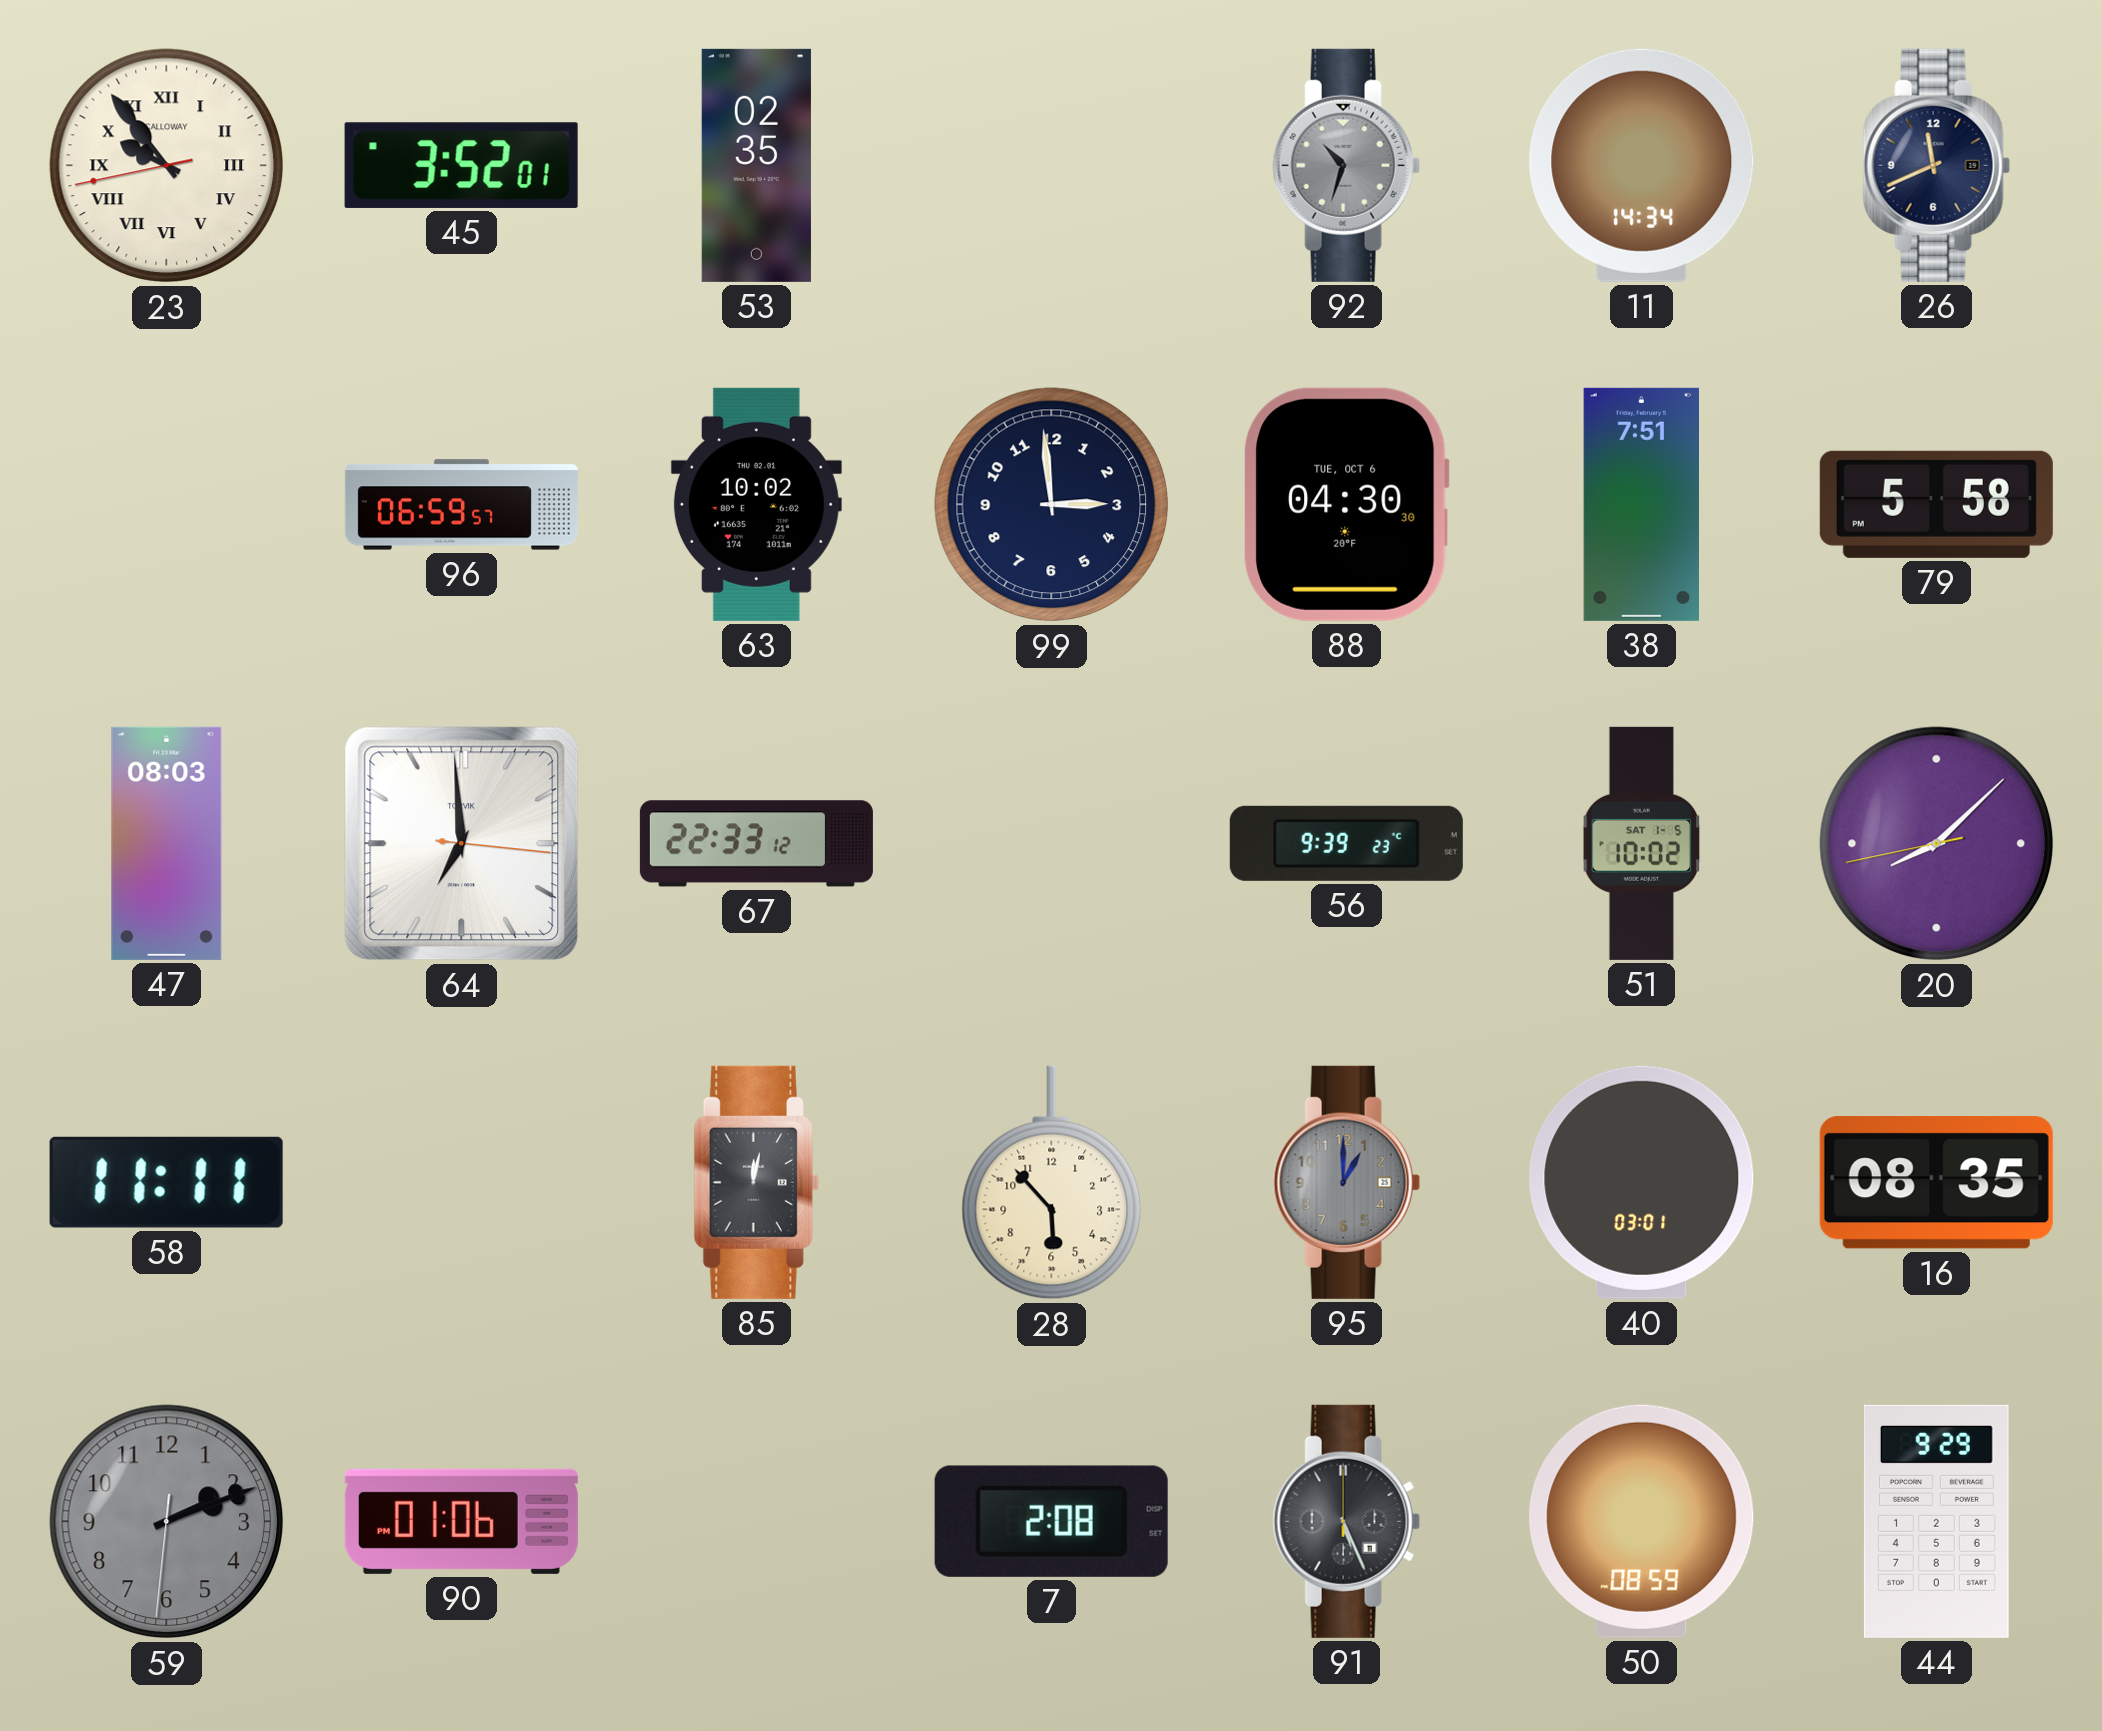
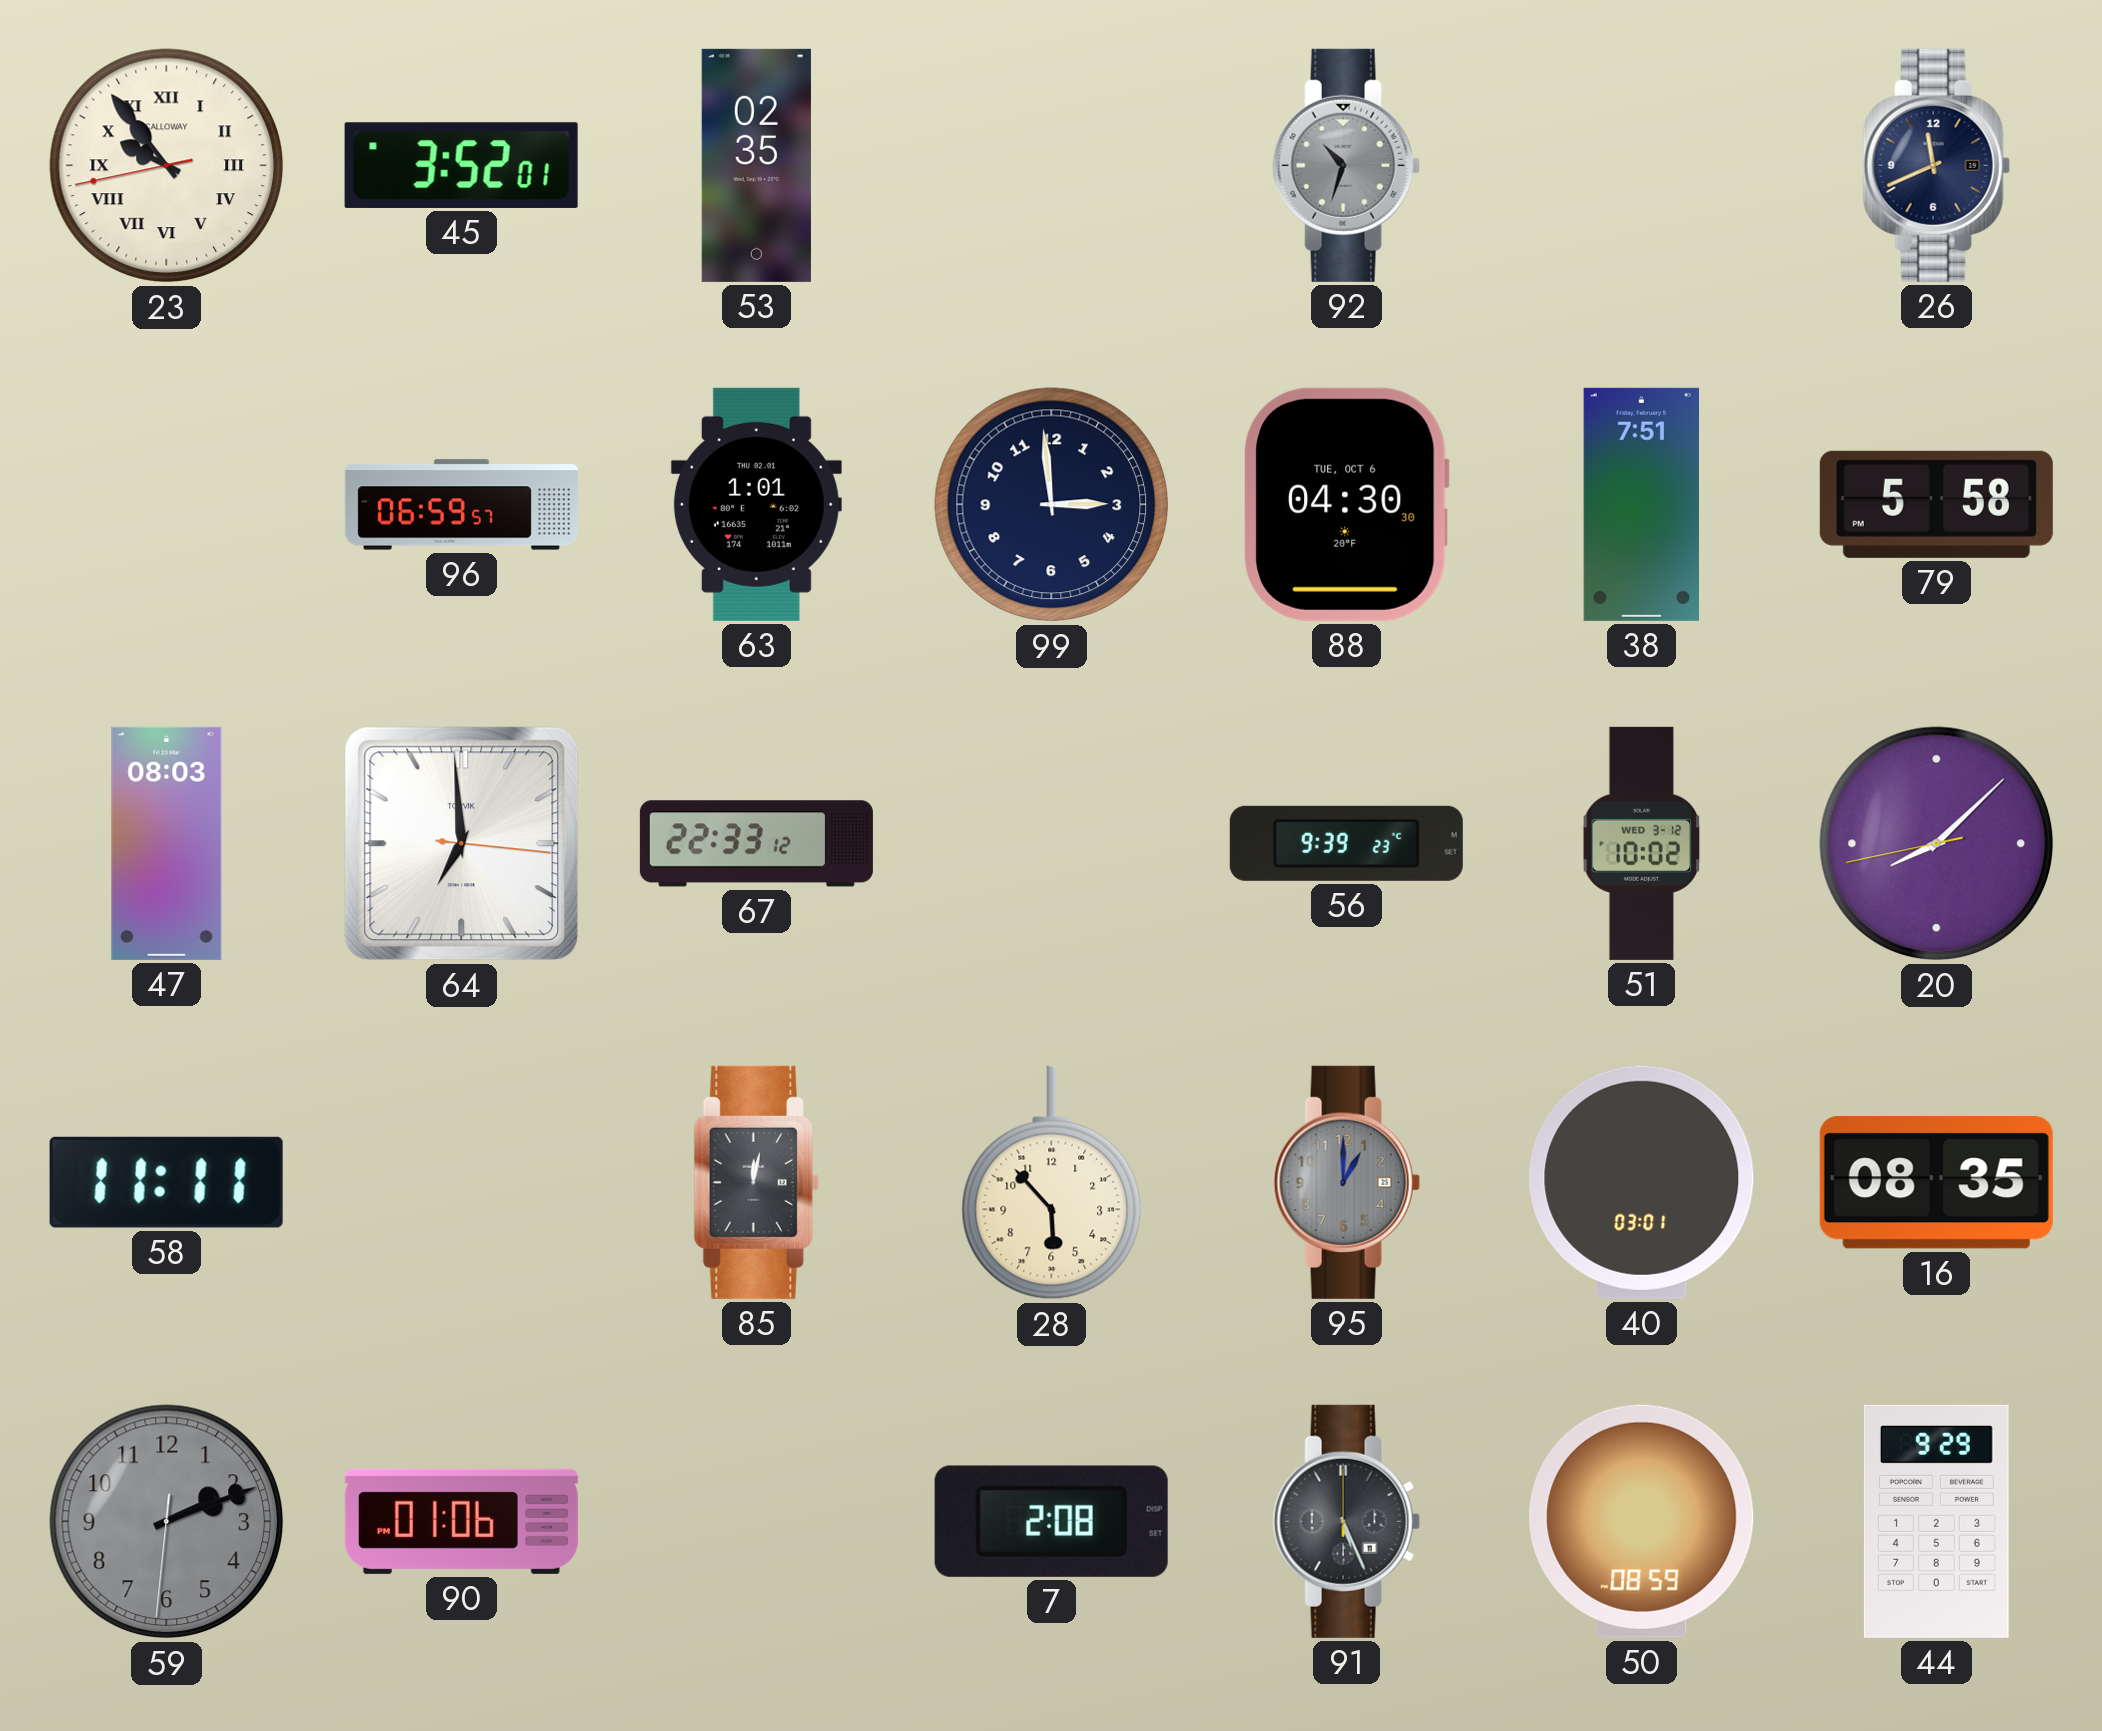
11: 14:34 -> none (1642, 165)
63: 10:02 -> 1:01 (756, 504)
51 date: SAT 1-5 -> WED 3-12 (1642, 843)
